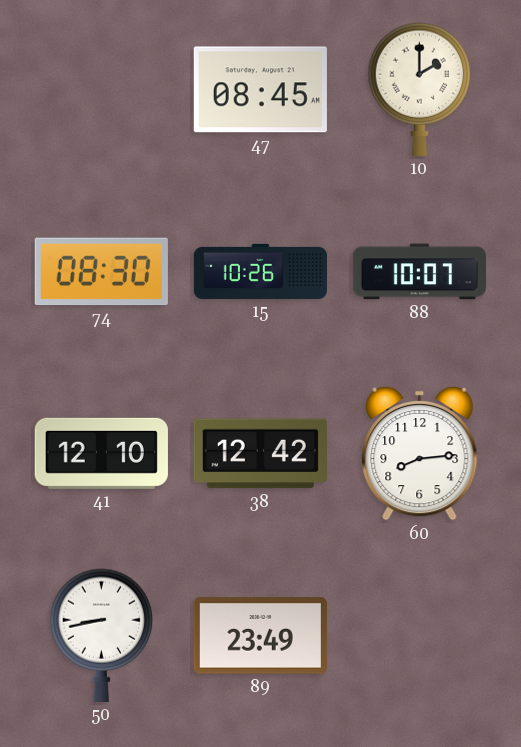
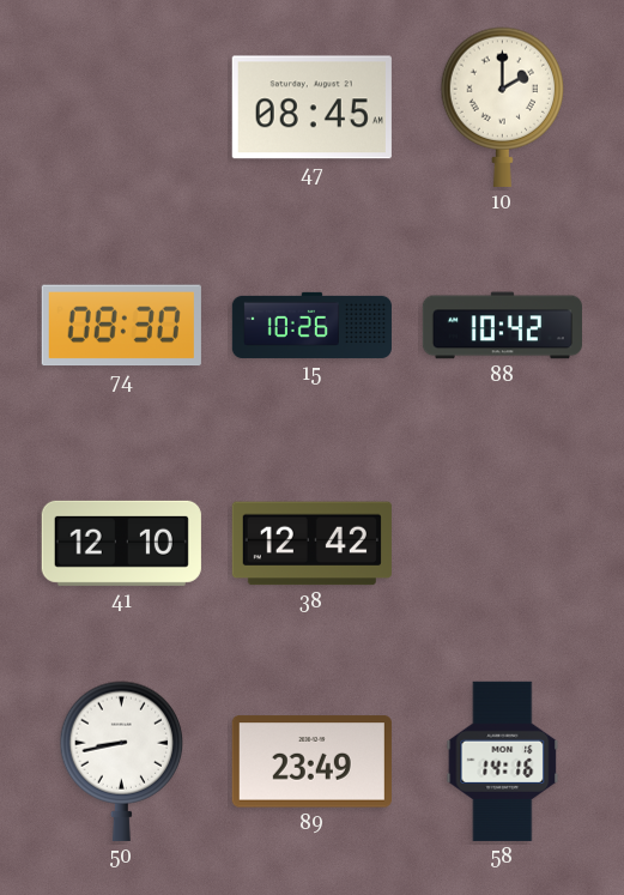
88: 10:07 -> 10:42 (502, 326)
60: 8:14 -> none (420, 453)
58: none -> 14:16 (503, 761)
